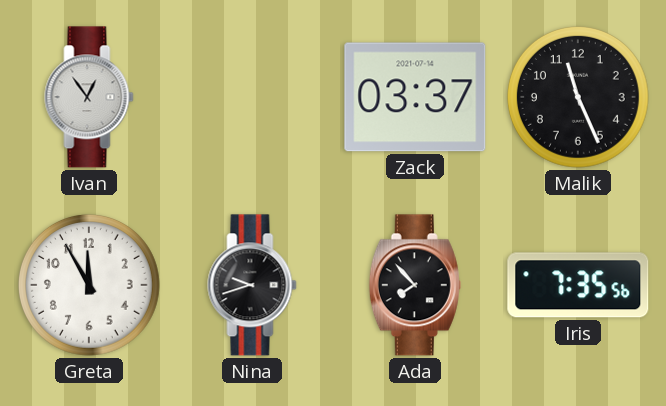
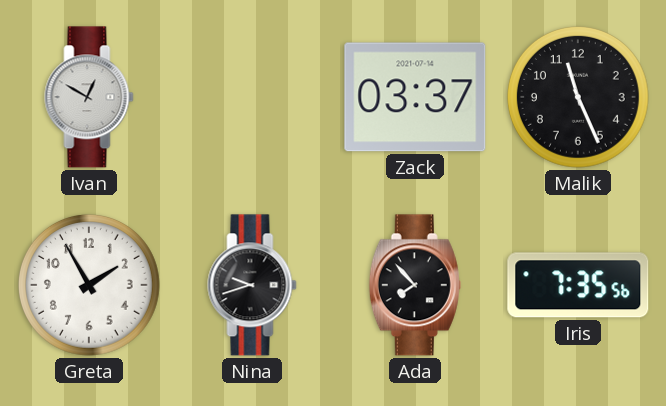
Ivan: 12:54 -> 12:50 (89, 97)
Greta: 11:55 -> 1:55 (89, 285)
